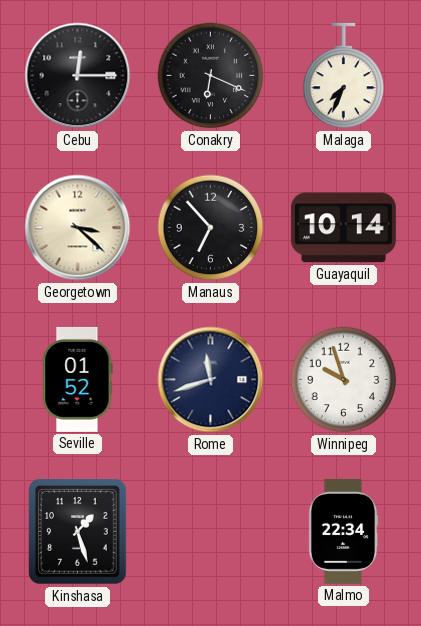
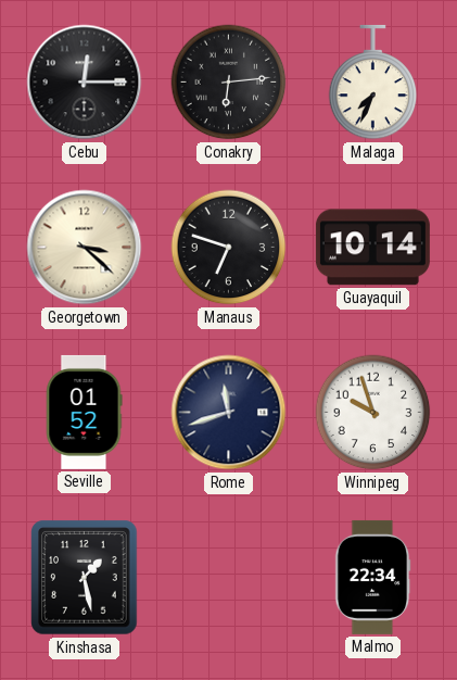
Conakry: 6:19 -> 6:14 (229, 83)
Manaus: 6:53 -> 6:48 (229, 248)
Kinshasa: 1:27 -> 1:28 (85, 578)
